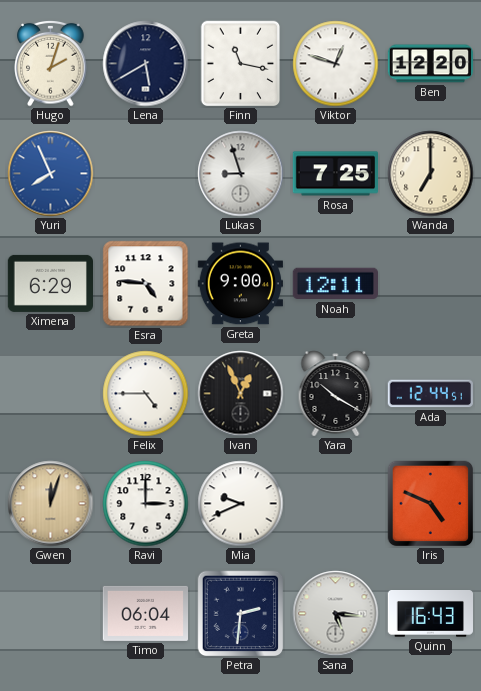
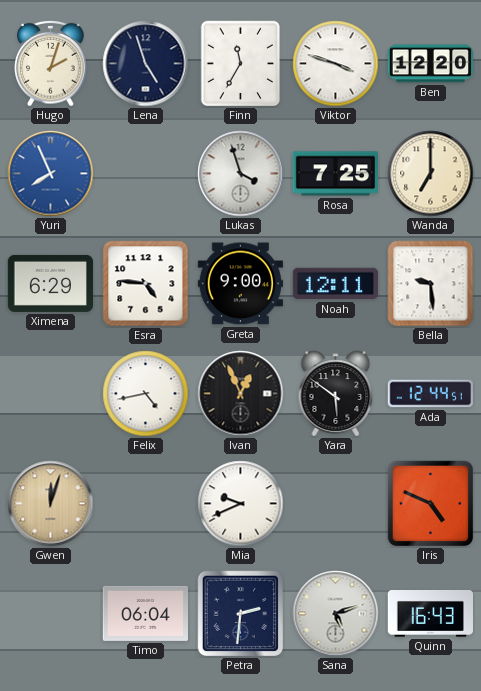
Lena: 5:40 -> 4:57 (146, 64)
Finn: 11:17 -> 11:35 (241, 64)
Viktor: 12:48 -> 3:48 (336, 64)
Lukas: 8:57 -> 3:57 (241, 174)
Bella: none -> 9:29 (431, 284)
Felix: 4:45 -> 4:43 (146, 394)
Yara: 10:20 -> 5:51 (336, 394)
Ravi: 3:00 -> none (146, 504)
Sana: 5:16 -> 5:12 (336, 614)
